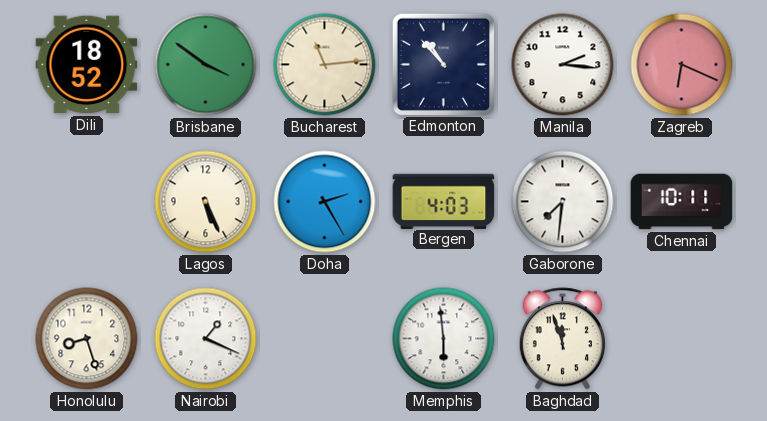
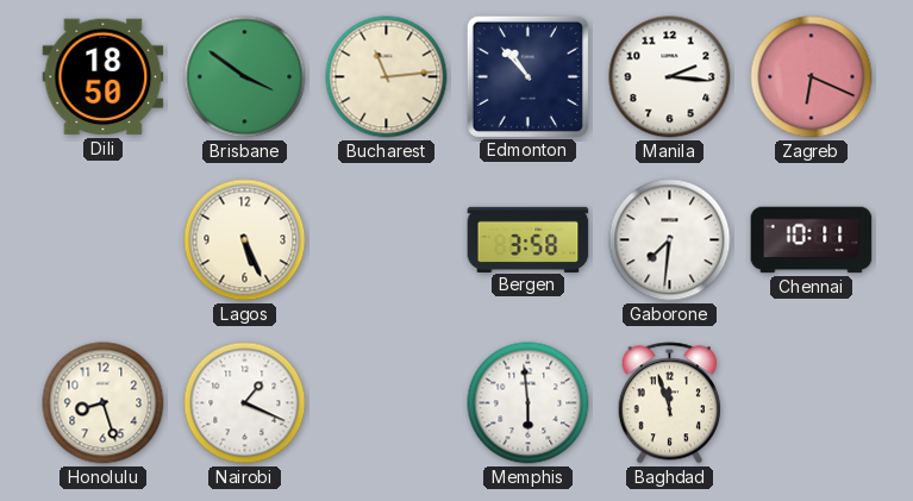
Dili: 18:52 -> 18:50 (104, 77)
Doha: 2:25 -> none (325, 202)
Bergen: 4:03 -> 3:58 (529, 239)
